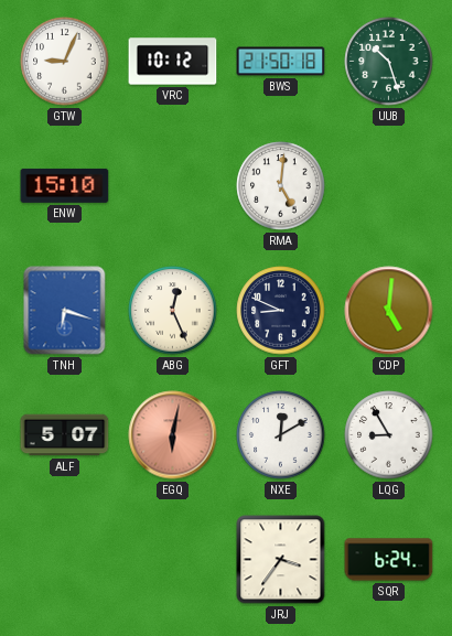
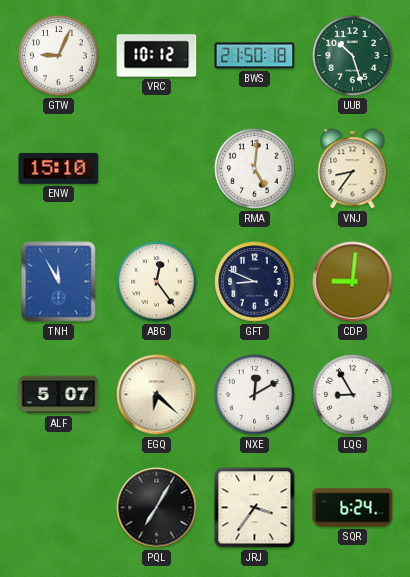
VNJ: none -> 8:36 (353, 169)
TNH: 6:18 -> 11:55 (59, 282)
ABG: 12:26 -> 12:24 (157, 282)
CDP: 5:01 -> 9:01 (353, 282)
EGQ: 6:02 -> 6:22 (157, 395)
EGQ dial: salmon -> cream (157, 395)
PQL: none -> 7:05 (157, 508)
